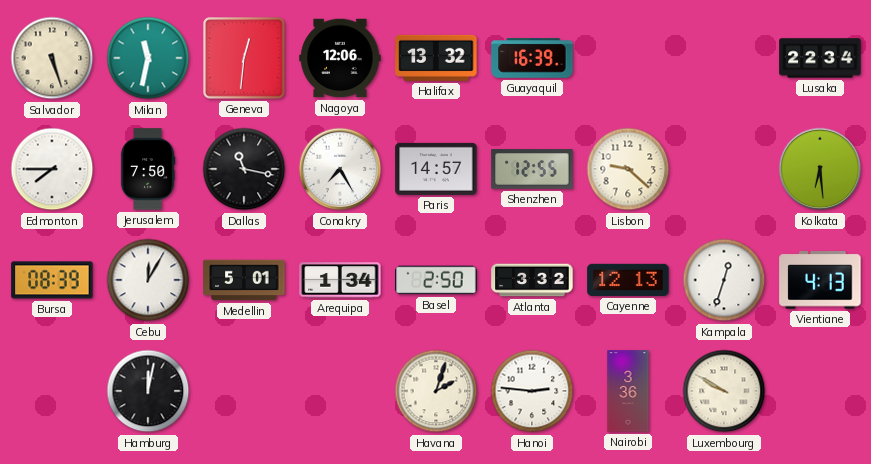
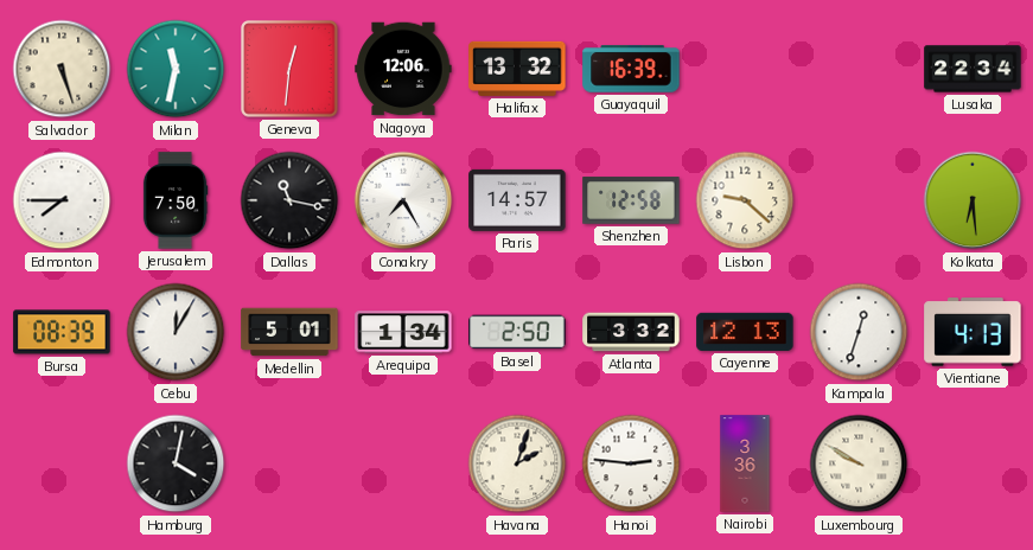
Shenzhen: 12:55 -> 12:58 (631, 200)
Hamburg: 12:02 -> 4:02 (176, 463)
